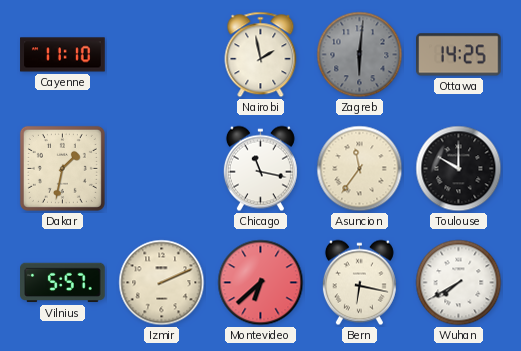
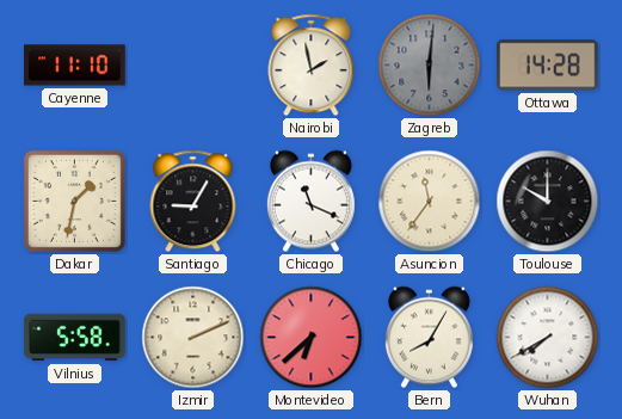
Ottawa: 14:25 -> 14:28 (548, 66)
Santiago: none -> 9:05 (193, 202)
Chicago: 11:17 -> 11:19 (310, 202)
Vilnius: 5:57 -> 5:58 (75, 338)
Bern: 6:17 -> 8:05 (429, 338)
